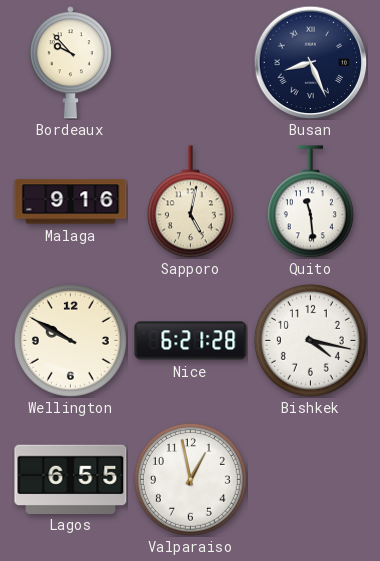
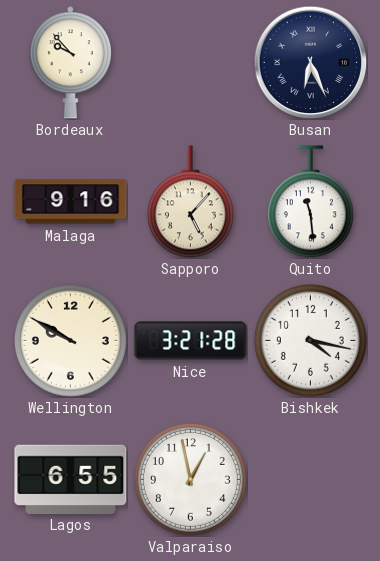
Busan: 8:26 -> 6:26 (310, 62)
Sapporo: 5:02 -> 5:07 (190, 202)
Nice: 6:21 -> 3:21 (191, 341)
